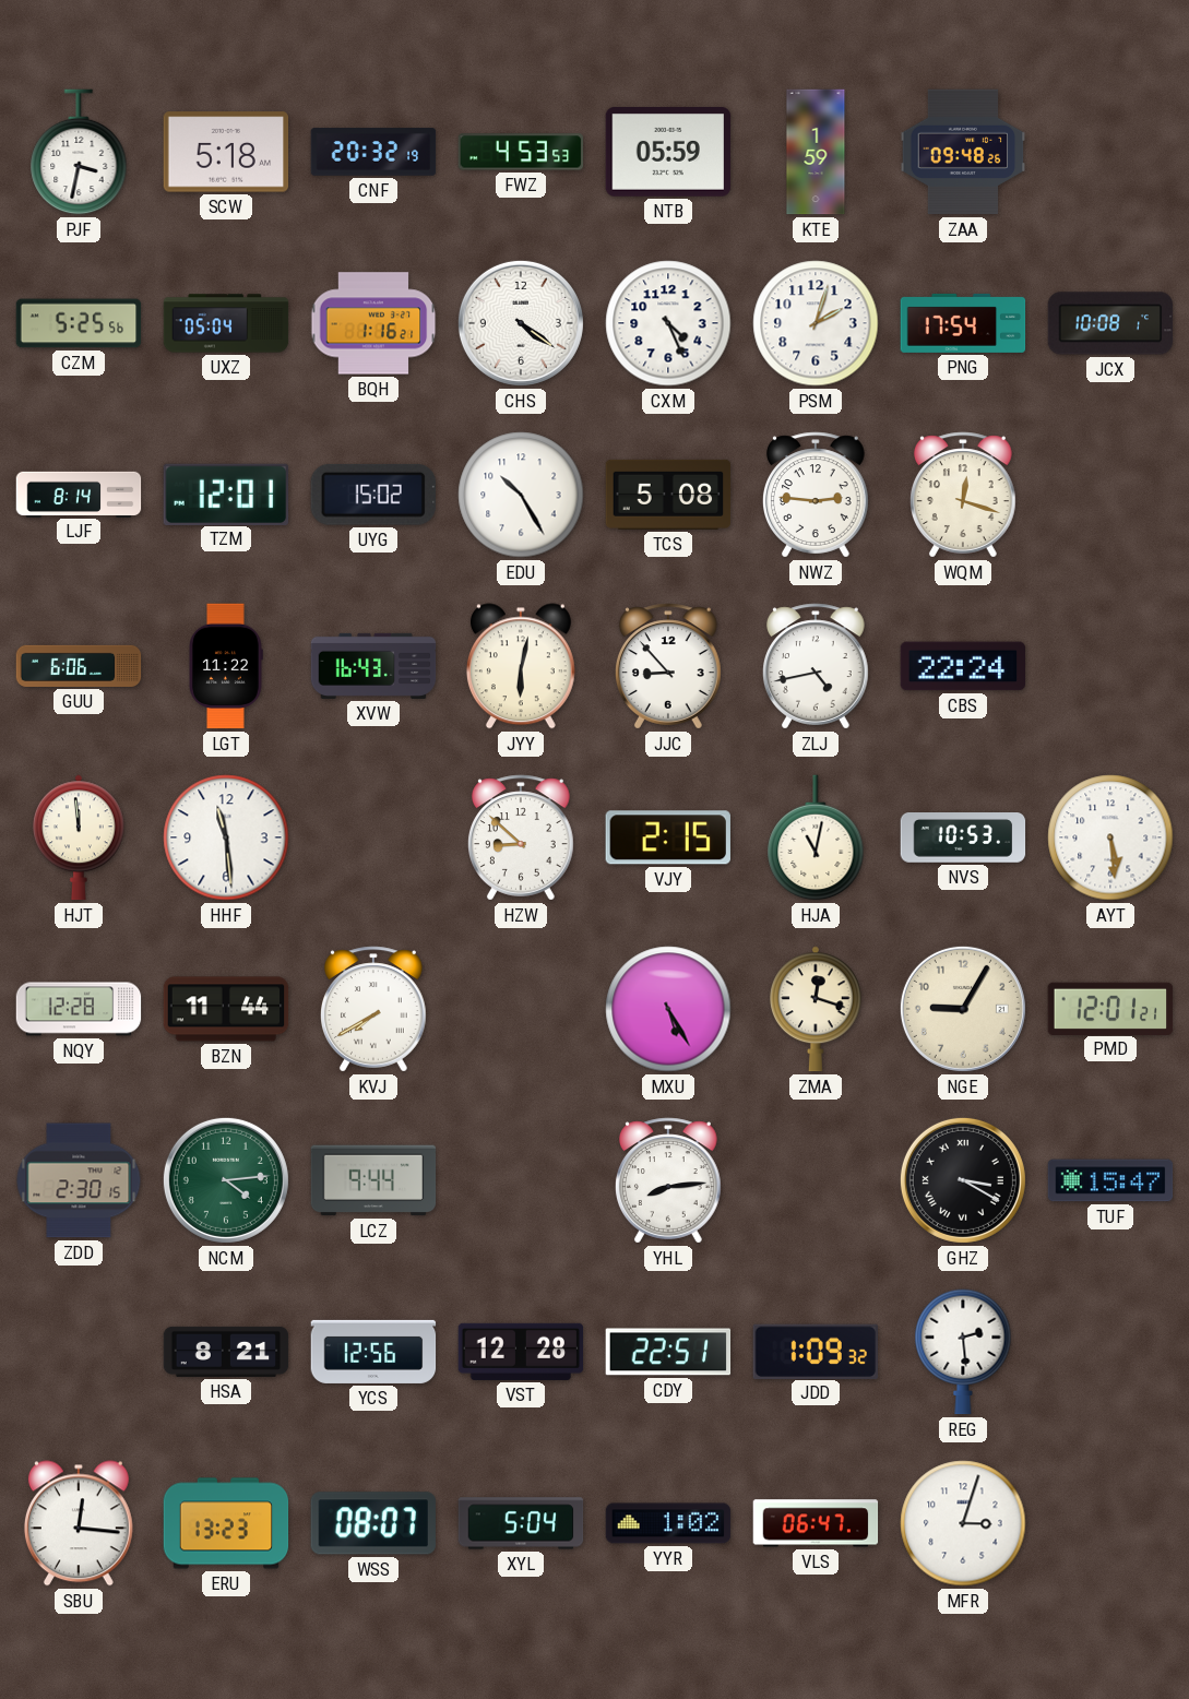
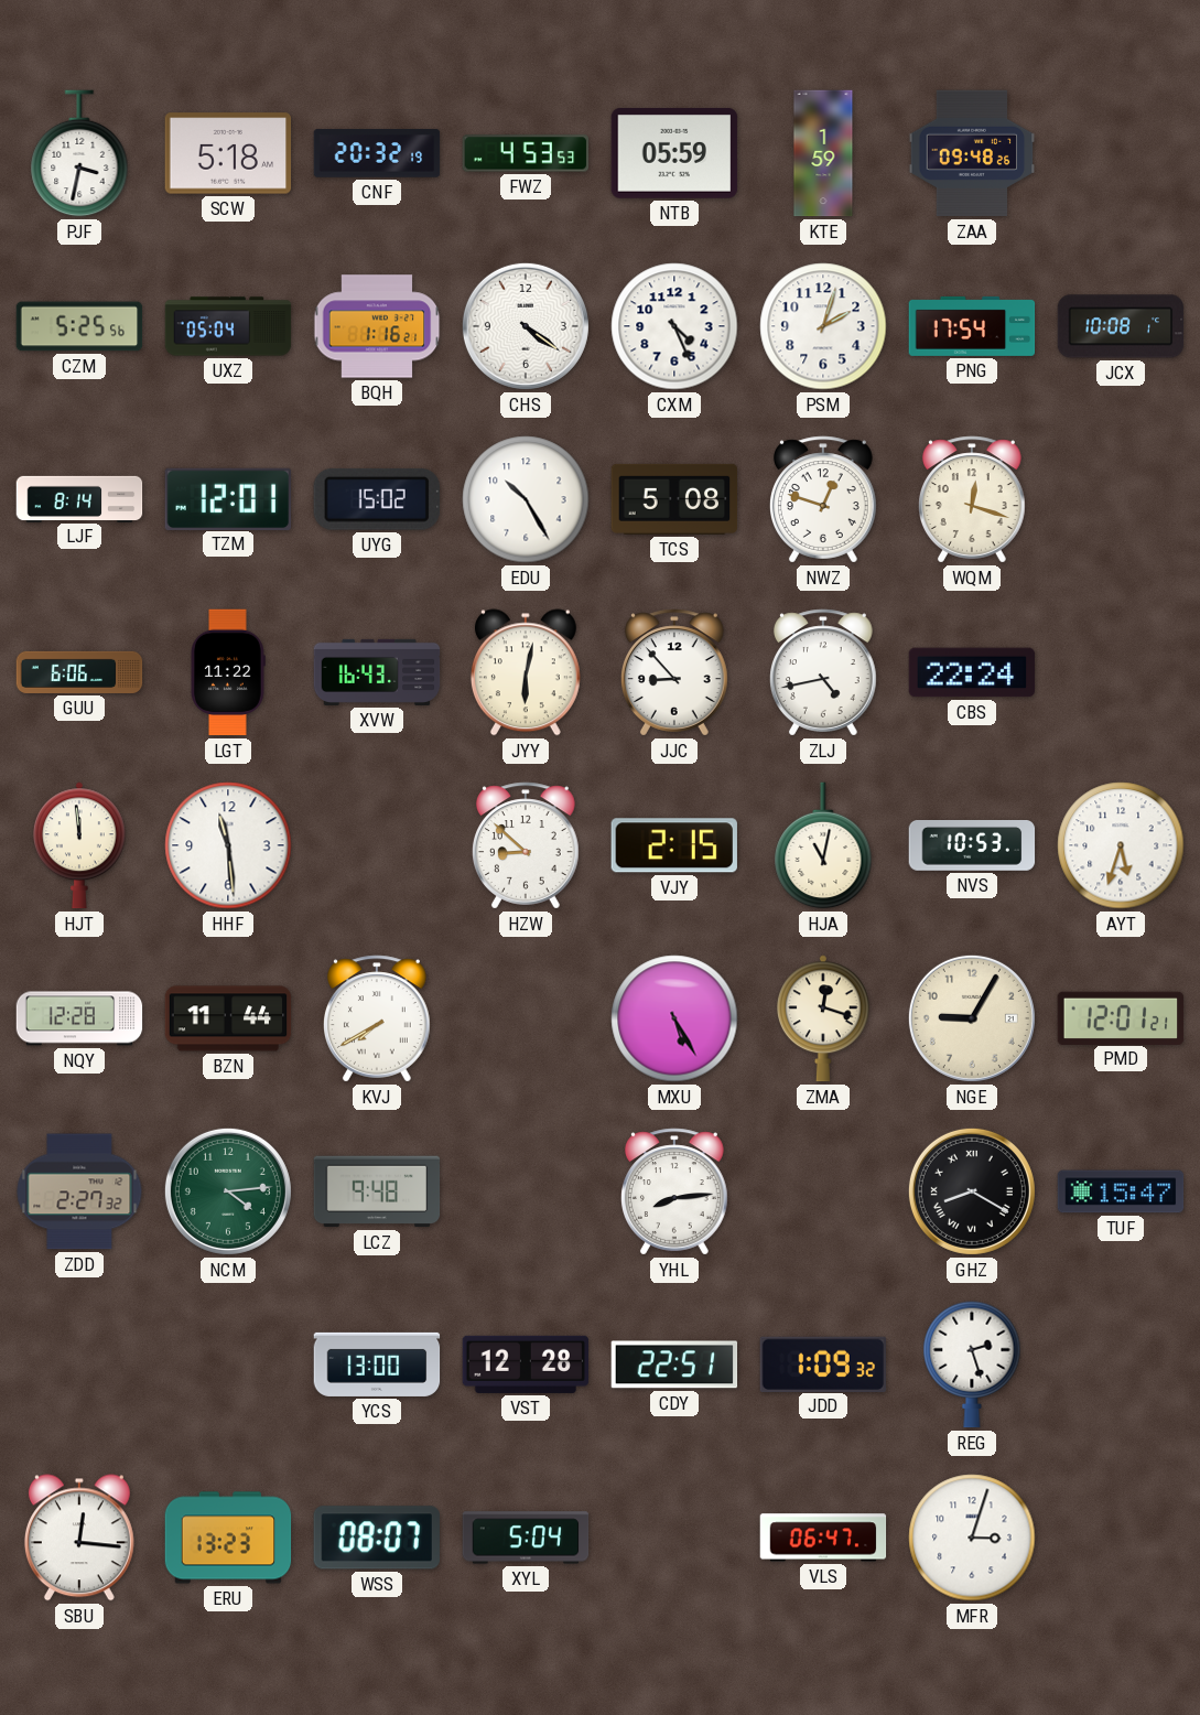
NWZ: 2:46 -> 12:48 (824, 499)
AYT: 5:29 -> 5:33 (1121, 845)
ZDD: 2:30 -> 2:27 (79, 1191)
LCZ: 9:44 -> 9:48 (377, 1191)
GHZ: 3:20 -> 8:20 (972, 1191)
HSA: 8:21 -> none (226, 1352)
YCS: 12:56 -> 13:00 (377, 1365)
REG: 2:29 -> 2:27 (972, 1365)
YYR: 1:02 -> none (668, 1523)
